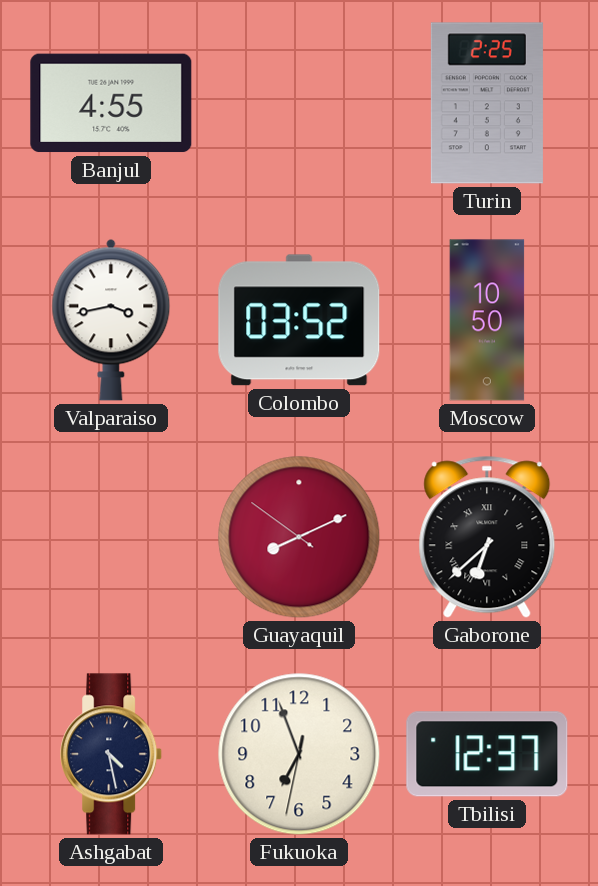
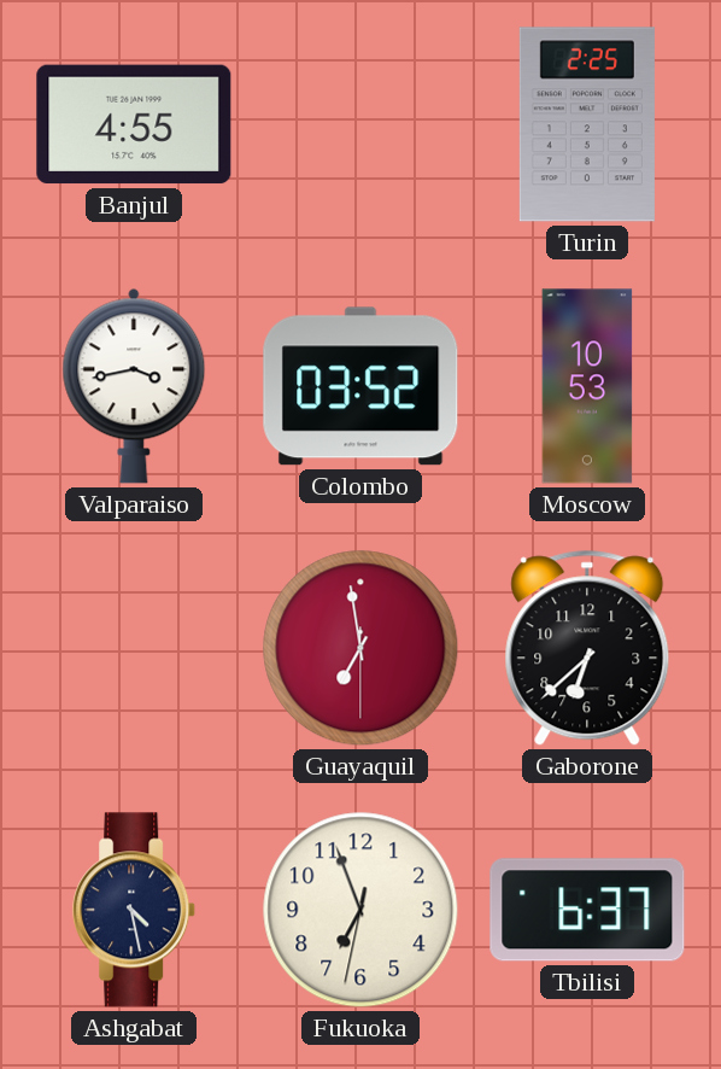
Moscow: 10:50 -> 10:53 (587, 386)
Guayaquil: 8:10 -> 6:58 (360, 648)
Gaborone numerals: Roman -> Arabic (587, 648)
Tbilisi: 12:37 -> 6:37 (587, 910)
